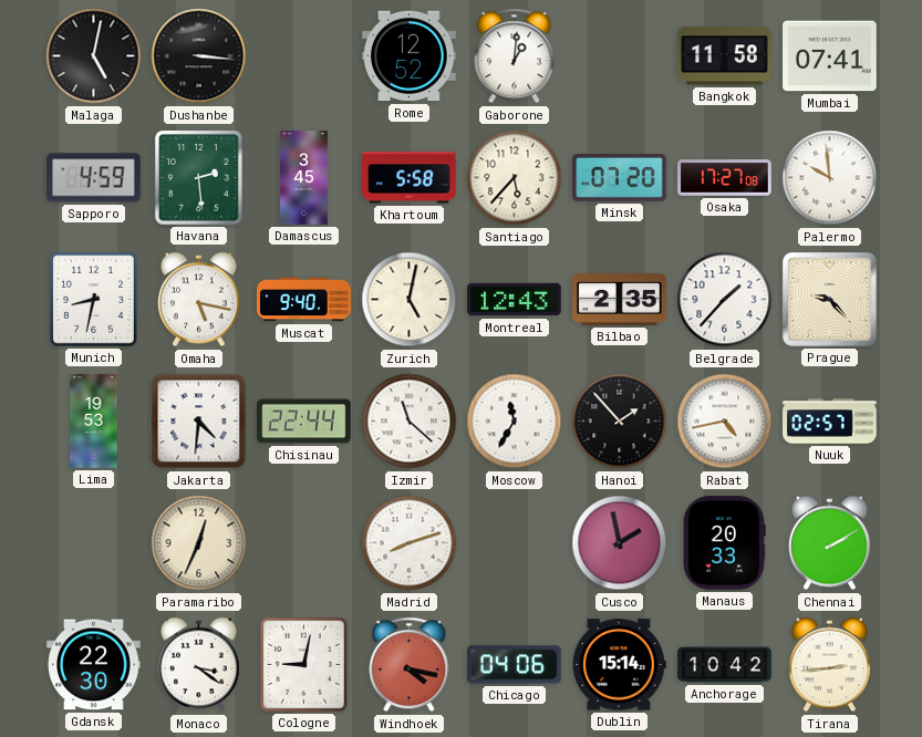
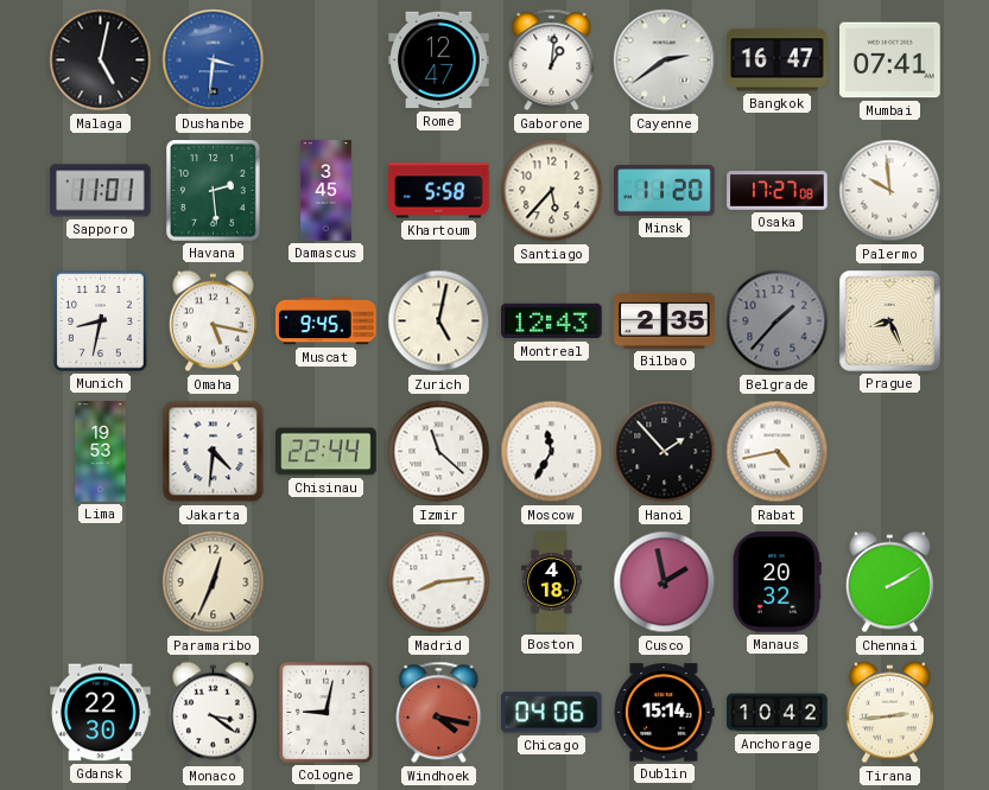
Dushanbe: 3:16 -> 3:31 (214, 60)
Dushanbe dial: black -> blue (214, 60)
Rome: 12:52 -> 12:47 (439, 60)
Cayenne: none -> 2:39 (665, 60)
Bangkok: 11:58 -> 16:47 (778, 60)
Sapporo: 4:59 -> 11:01 (101, 191)
Minsk: 07:20 -> 11:20 (665, 191)
Muscat: 9:40 -> 9:45 (327, 321)
Belgrade dial: white -> grey (778, 321)
Prague: 9:23 -> 8:26 (889, 320)
Nuuk: 02:57 -> none (830, 422)
Madrid: 8:12 -> 8:14 (439, 582)
Boston: none -> 4:18 (551, 582)
Manaus: 20:33 -> 20:32 (778, 582)
